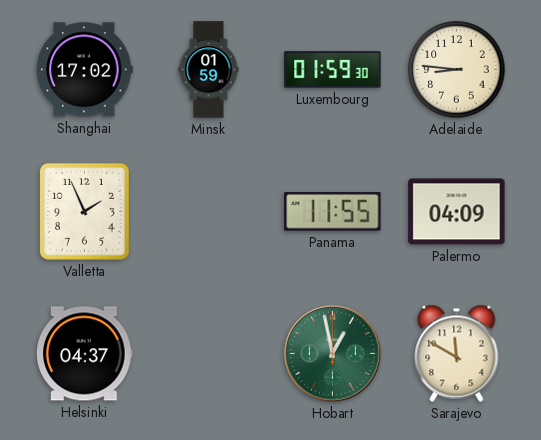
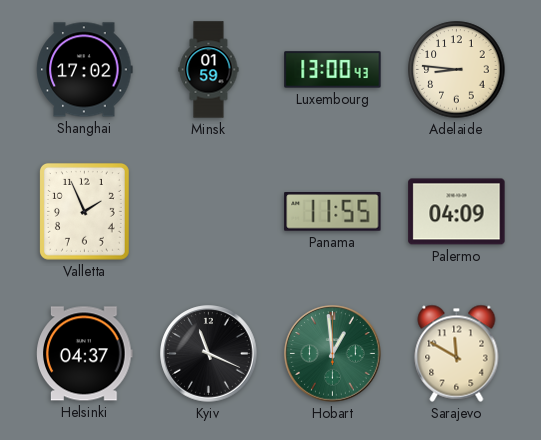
Luxembourg: 01:59 -> 13:00 (333, 70)
Kyiv: none -> 11:19 (209, 354)
Hobart: 12:58 -> 12:59 (333, 354)
